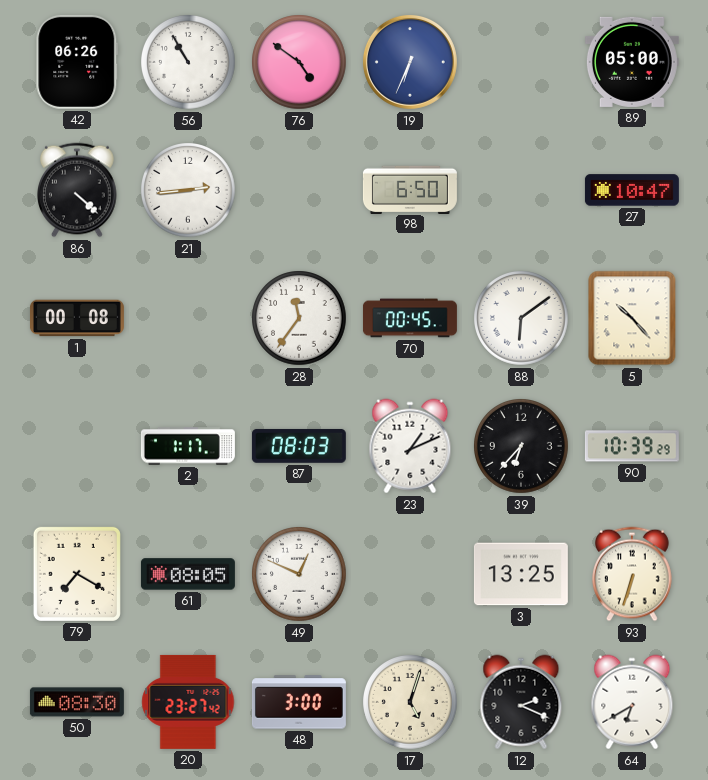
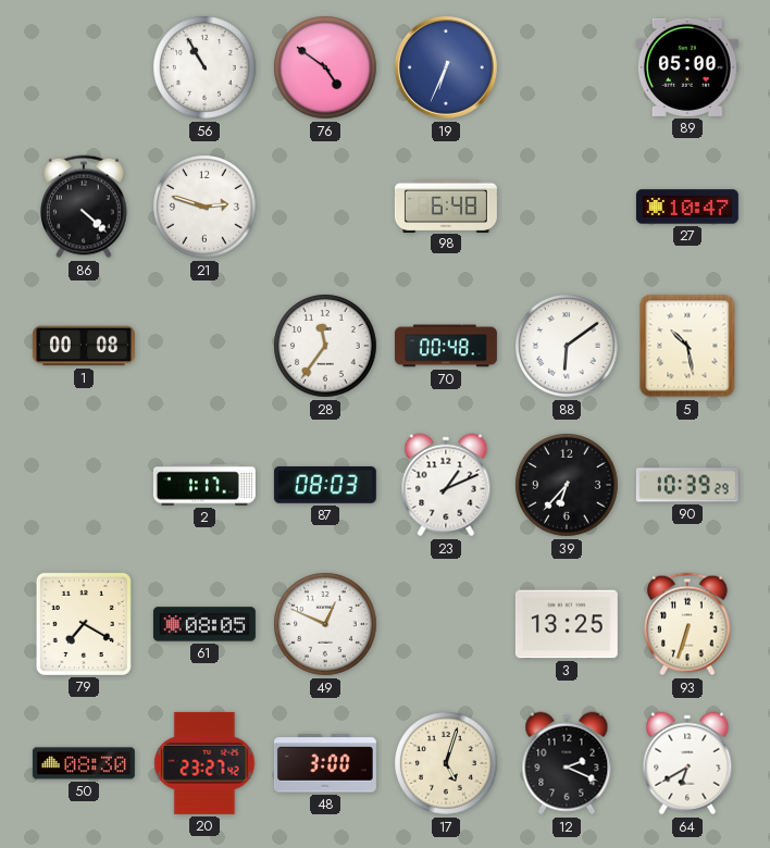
42: 06:26 -> none (77, 62)
21: 2:44 -> 2:48 (204, 207)
98: 6:50 -> 6:48 (446, 205)
70: 00:45 -> 00:48 (446, 346)
5: 10:23 -> 10:28 (687, 346)
